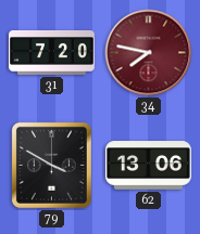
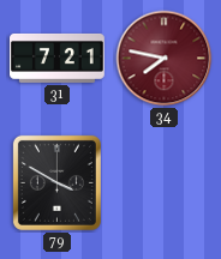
31: 7:20 -> 7:21 (58, 58)
62: 13:06 -> none (149, 166)
